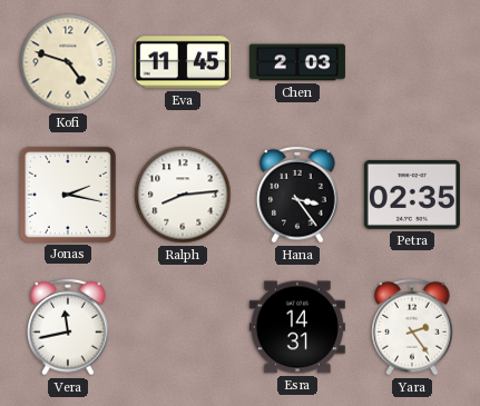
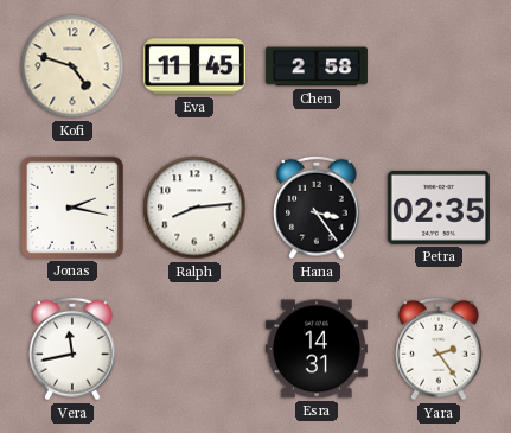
Chen: 2:03 -> 2:58 (317, 66)
